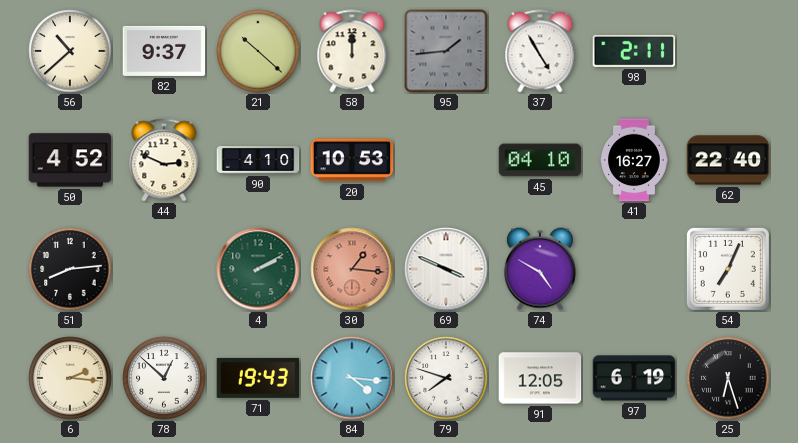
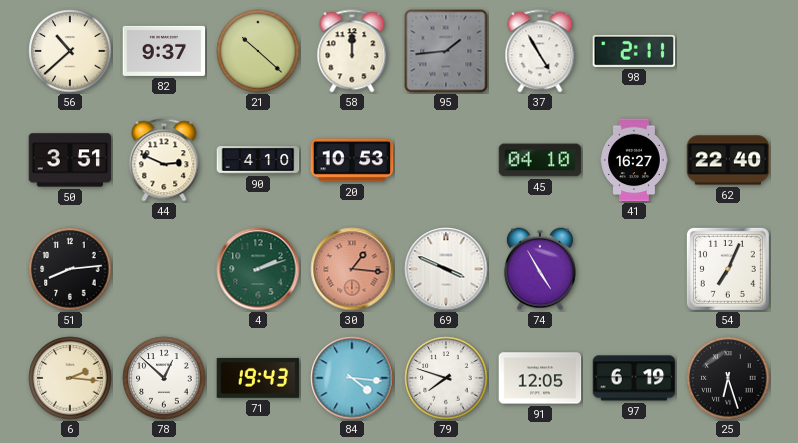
50: 4:52 -> 3:51 (70, 160)
4: 2:10 -> 2:12 (258, 269)
74: 4:50 -> 4:55 (540, 269)
